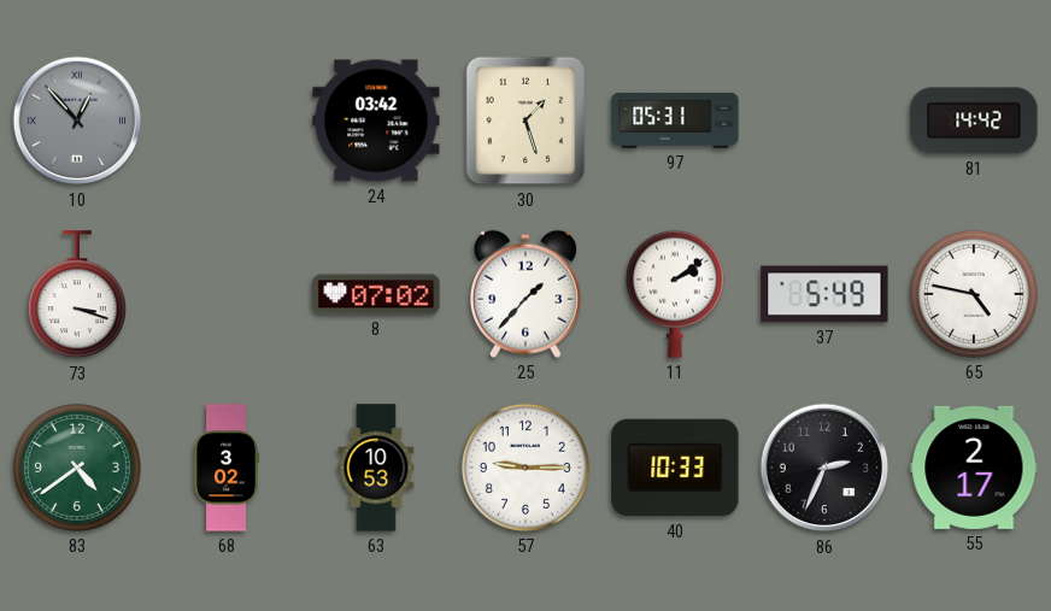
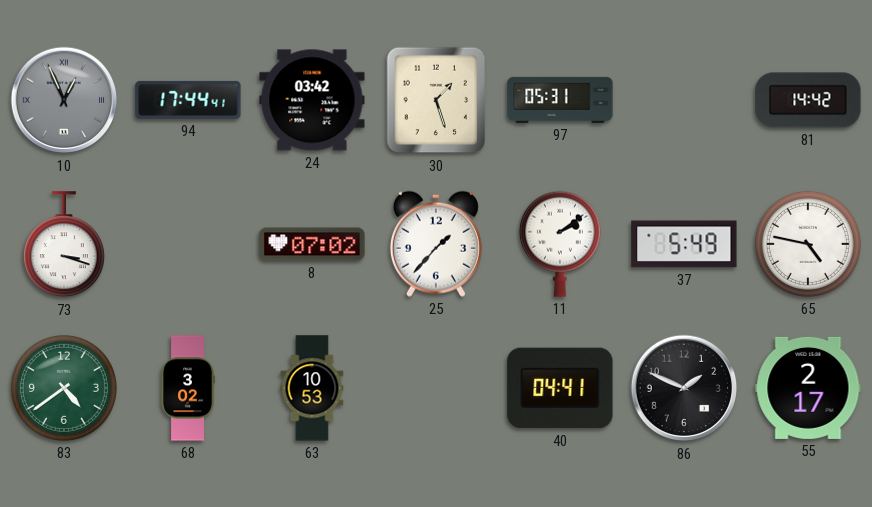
10: 12:53 -> 12:56 (64, 100)
94: none -> 17:44 (188, 100)
57: 9:15 -> none (525, 468)
40: 10:33 -> 04:41 (560, 388)
86: 2:34 -> 1:49 (684, 388)
